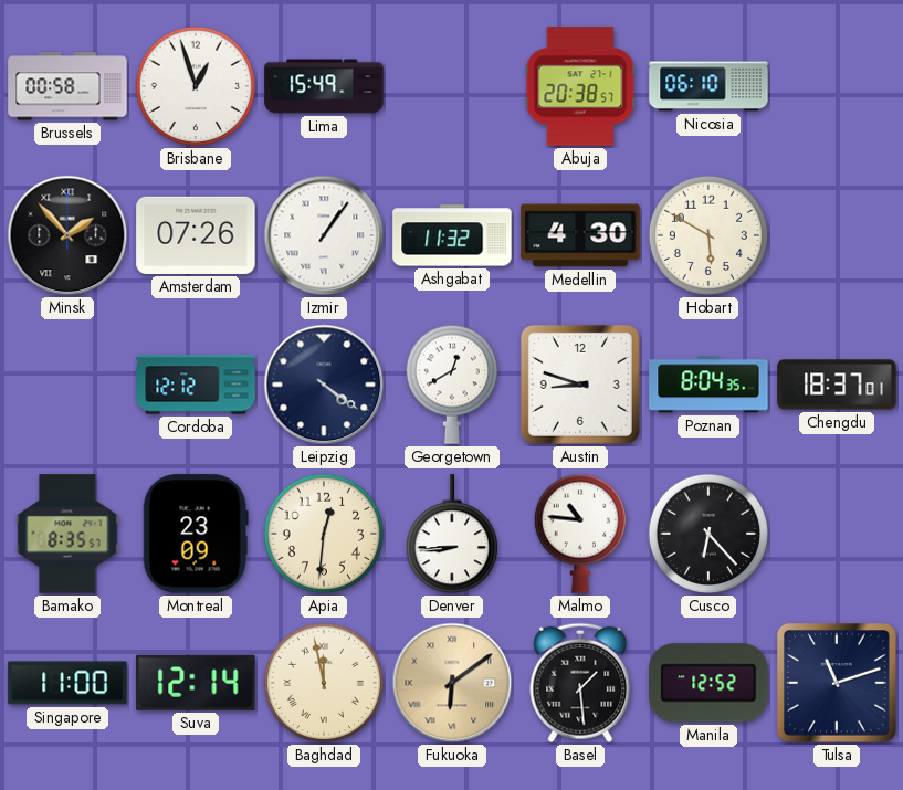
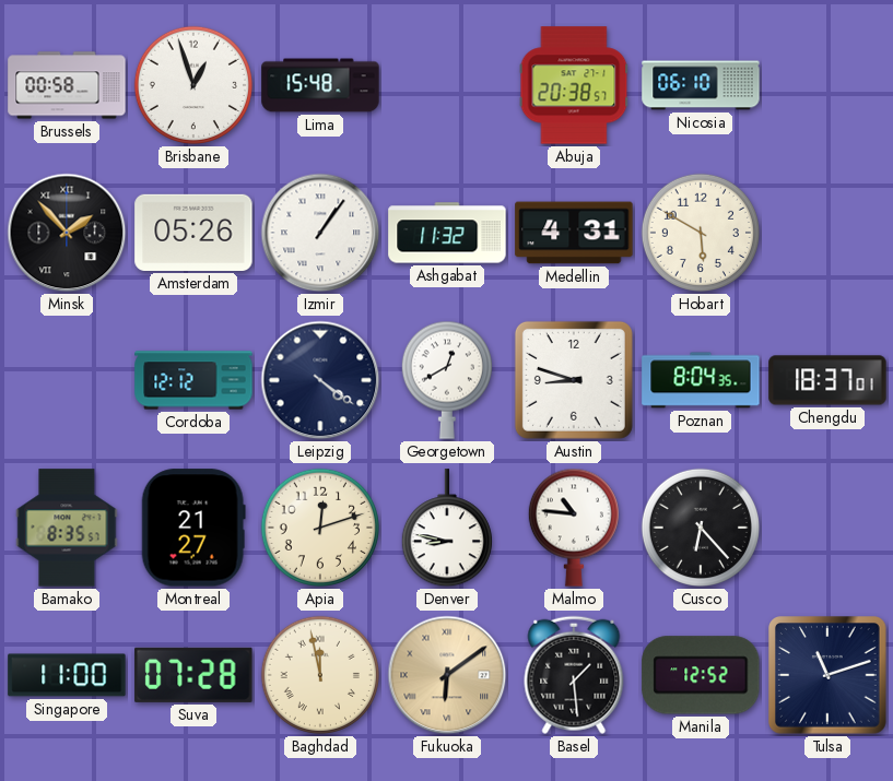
Lima: 15:49 -> 15:48 (320, 85)
Amsterdam: 07:26 -> 05:26 (193, 233)
Medellin: 4:30 -> 4:31 (574, 233)
Montreal: 23:09 -> 21:27 (193, 528)
Apia: 12:31 -> 12:12 (320, 528)
Denver: 8:44 -> 8:47 (447, 529)
Suva: 12:14 -> 07:28 (193, 675)
